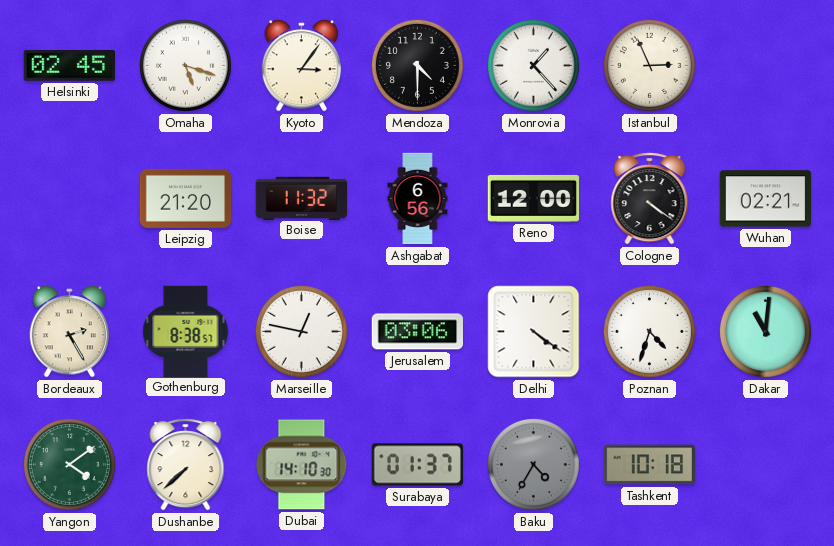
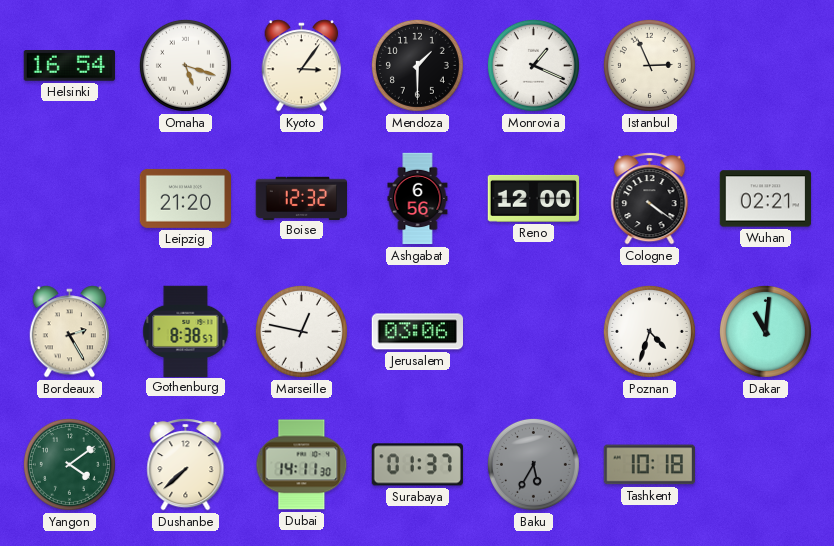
Helsinki: 02:45 -> 16:54 (69, 66)
Mendoza: 4:30 -> 1:30 (417, 65)
Monrovia: 1:23 -> 1:19 (533, 65)
Boise: 11:32 -> 12:32 (301, 198)
Delhi: 4:21 -> none (534, 332)
Dubai: 14:10 -> 14:11 (302, 465)
Baku: 4:35 -> 5:35 (533, 464)
